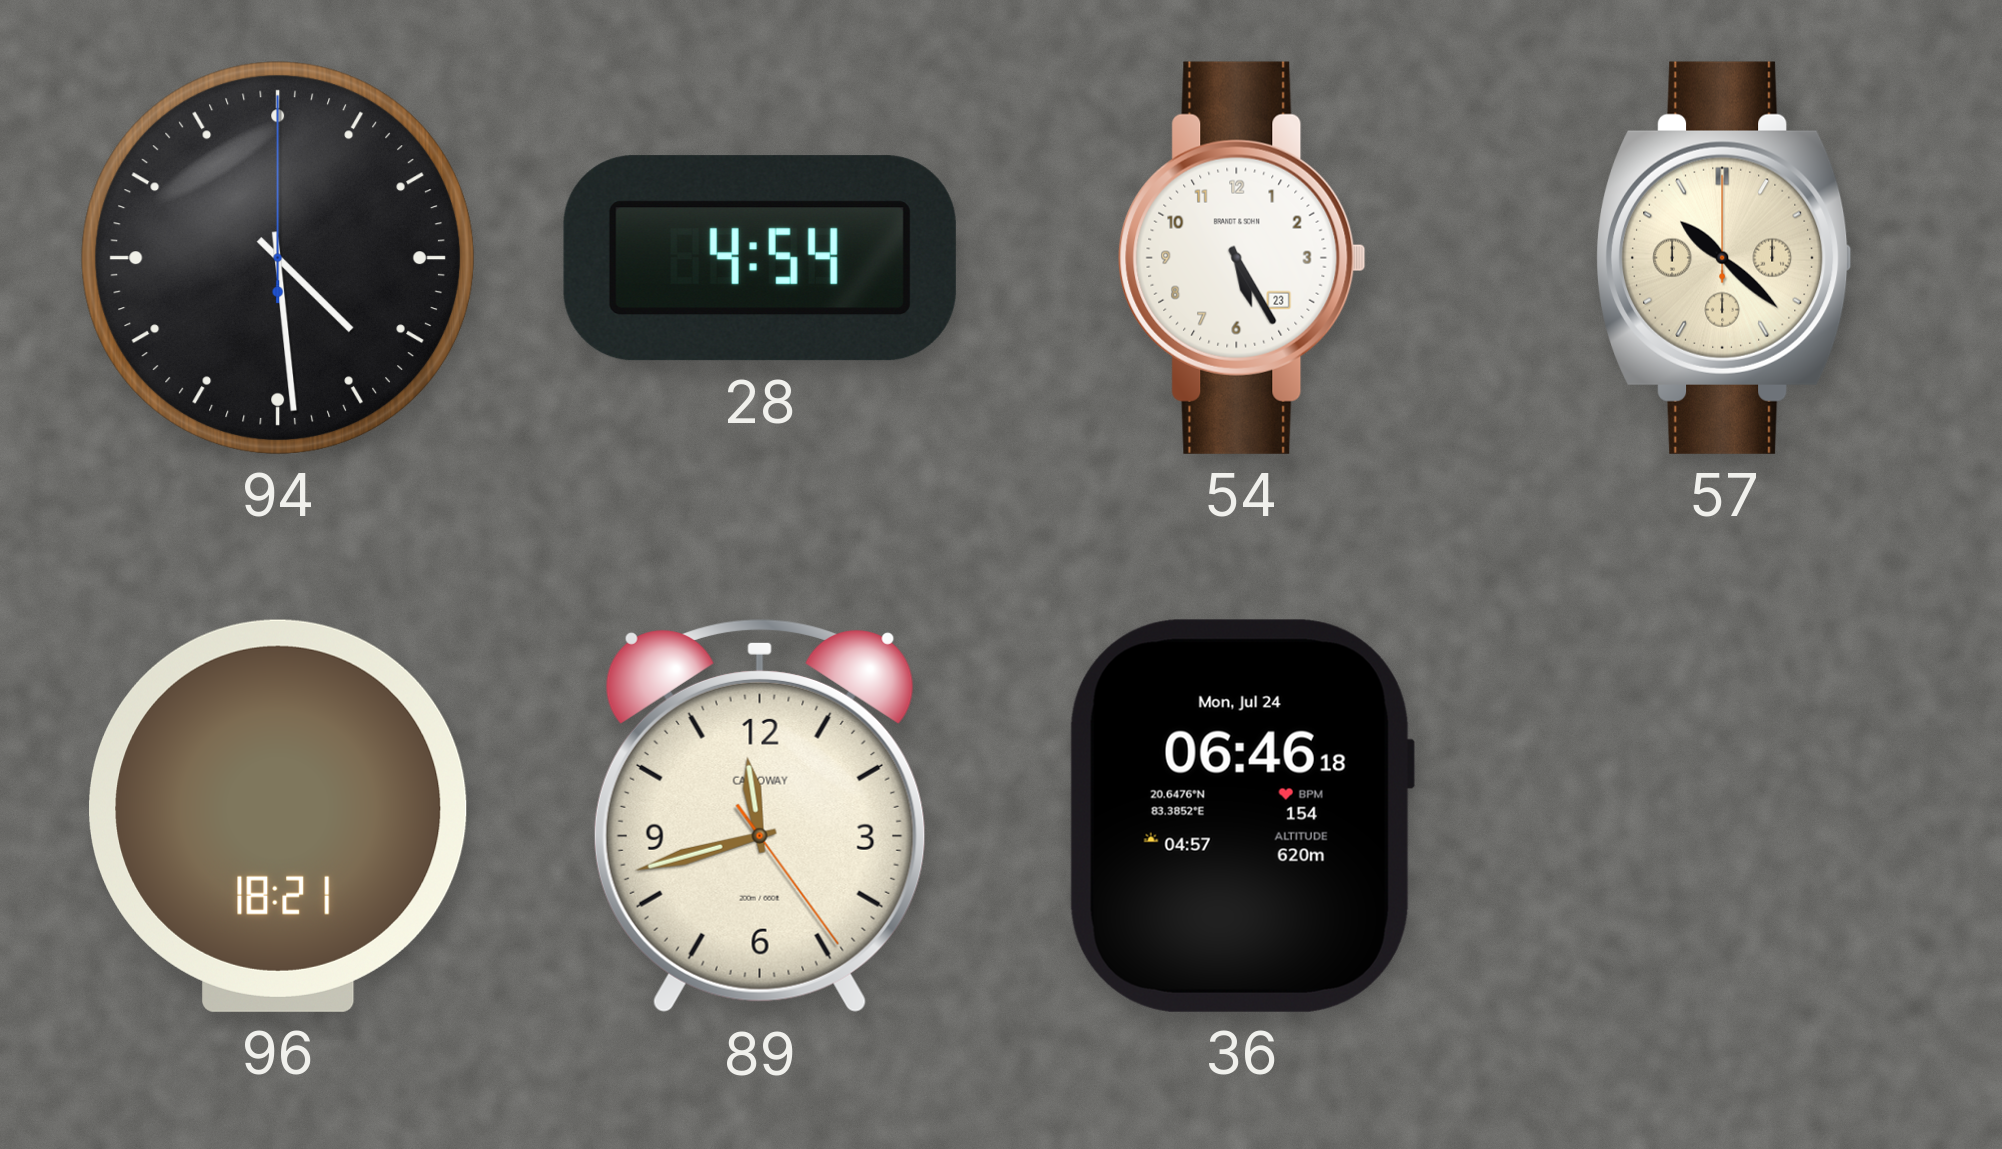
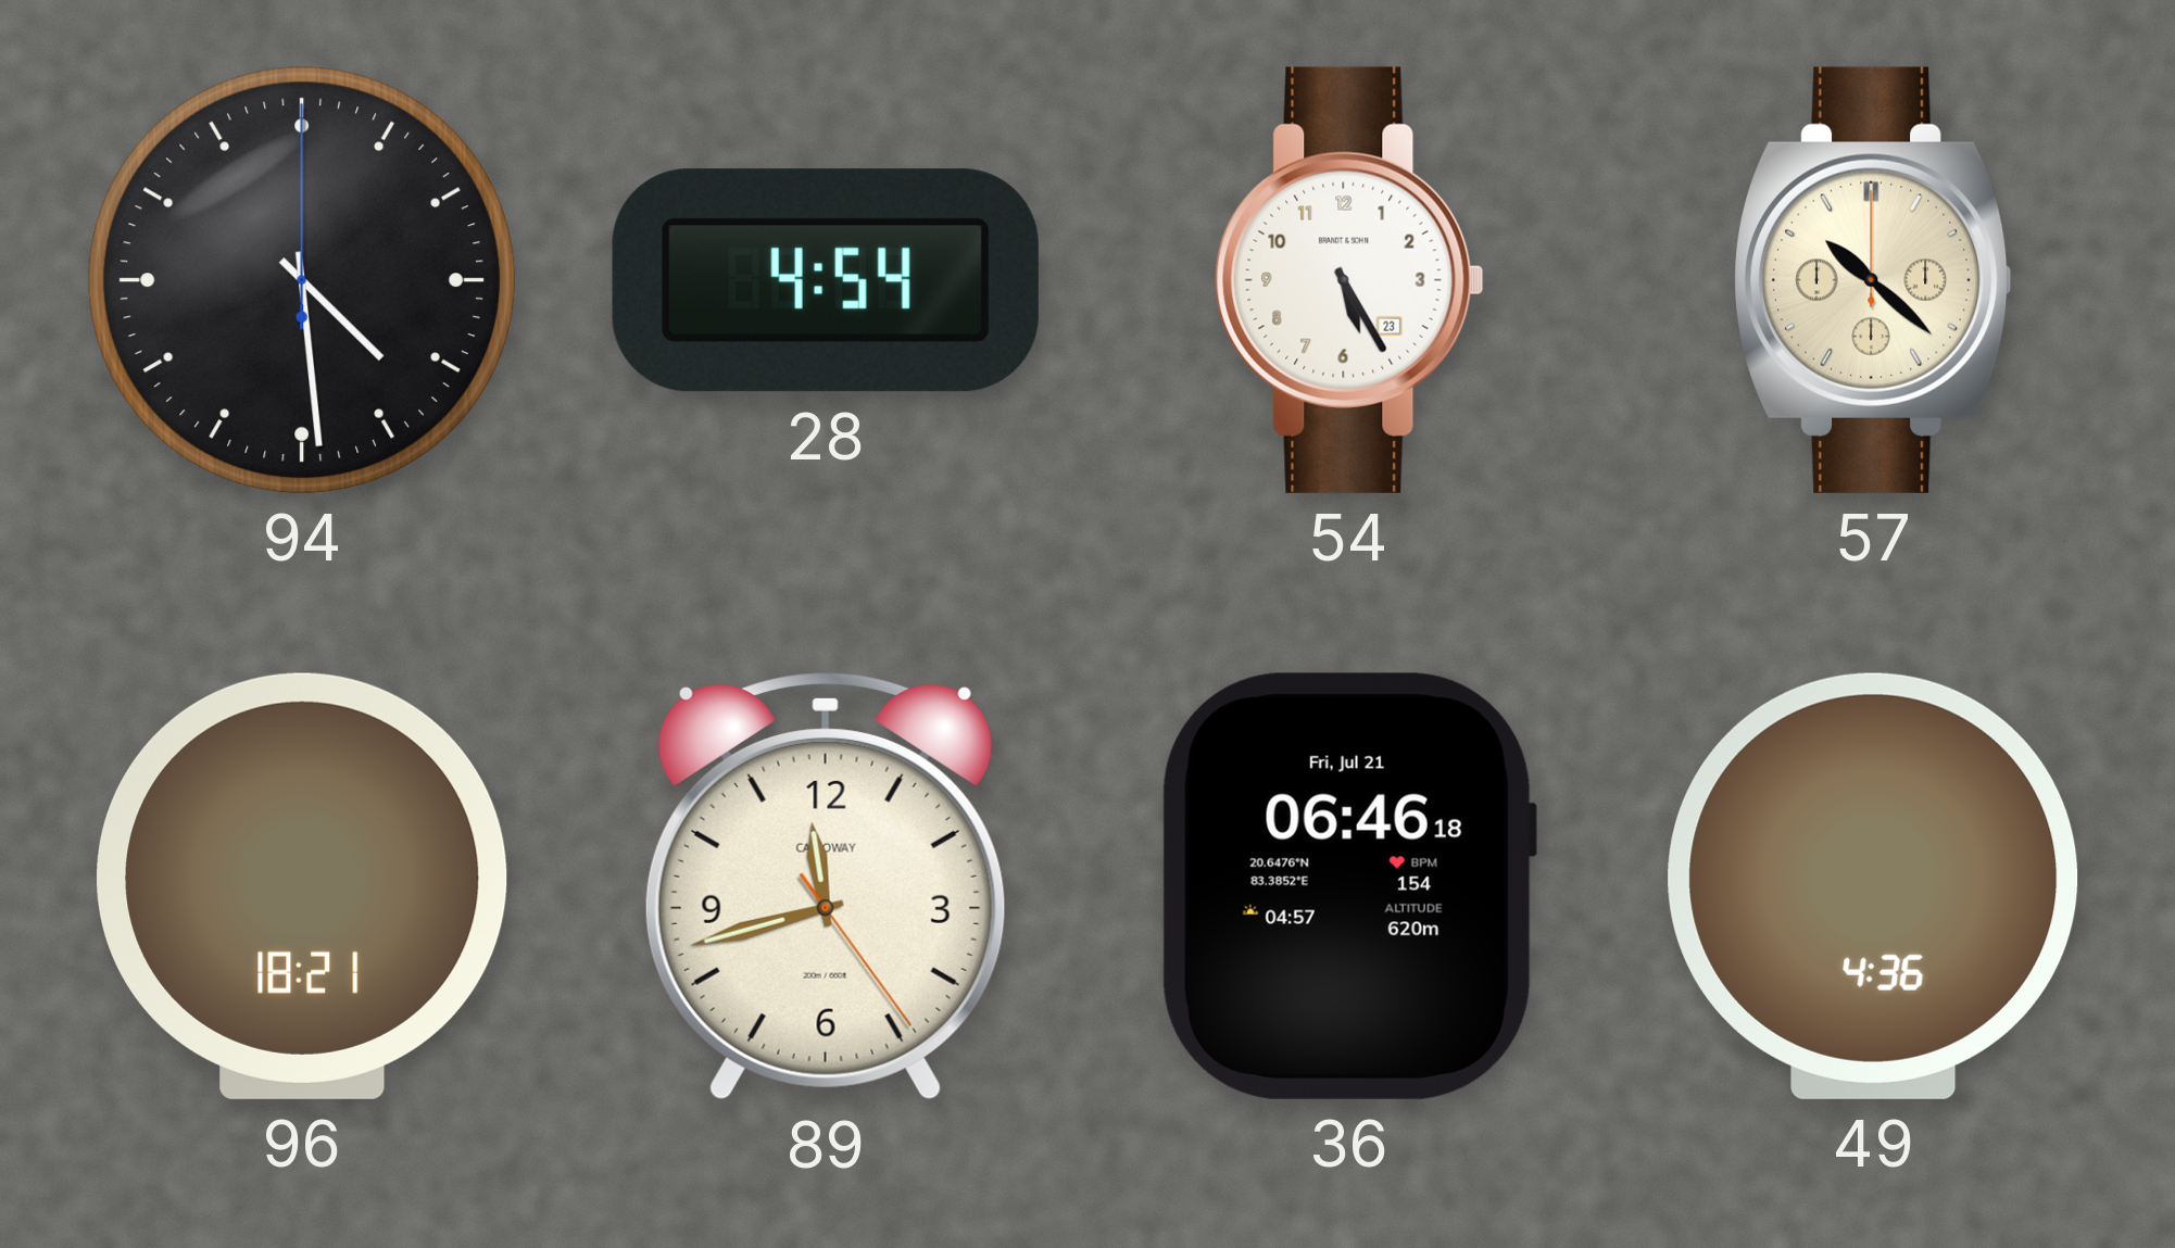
36 date: Mon, Jul 24 -> Fri, Jul 21 (1348, 886)
49: none -> 4:36 (1873, 886)
